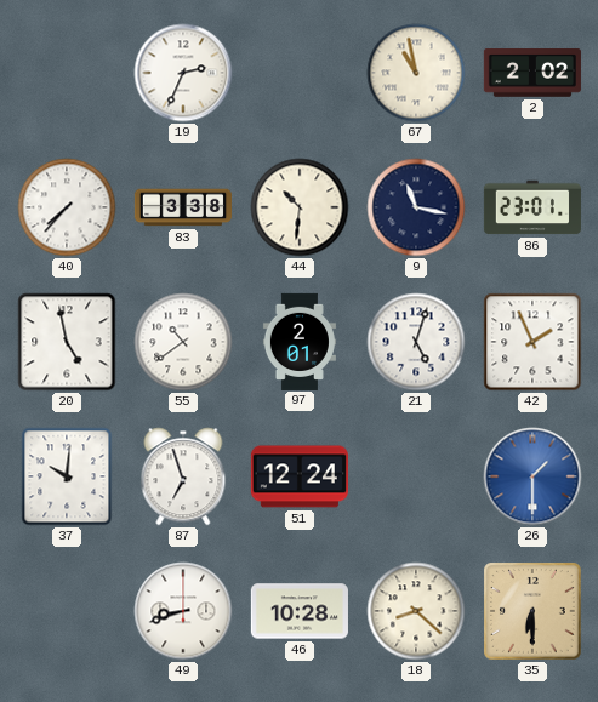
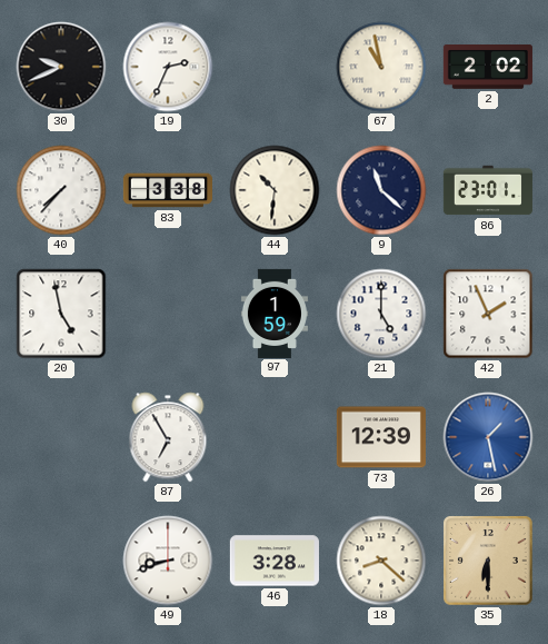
30: none -> 9:41 (61, 67)
9: 11:17 -> 11:22 (381, 190)
55: 10:39 -> none (183, 342)
97: 2:01 -> 1:59 (275, 313)
21: 5:03 -> 5:00 (381, 314)
37: 10:01 -> none (67, 476)
87: 6:57 -> 6:55 (168, 437)
51: 12:24 -> none (300, 476)
73: none -> 12:39 (381, 437)
26: 1:30 -> 1:28 (488, 437)
46: 10:28 -> 3:28 (275, 561)
